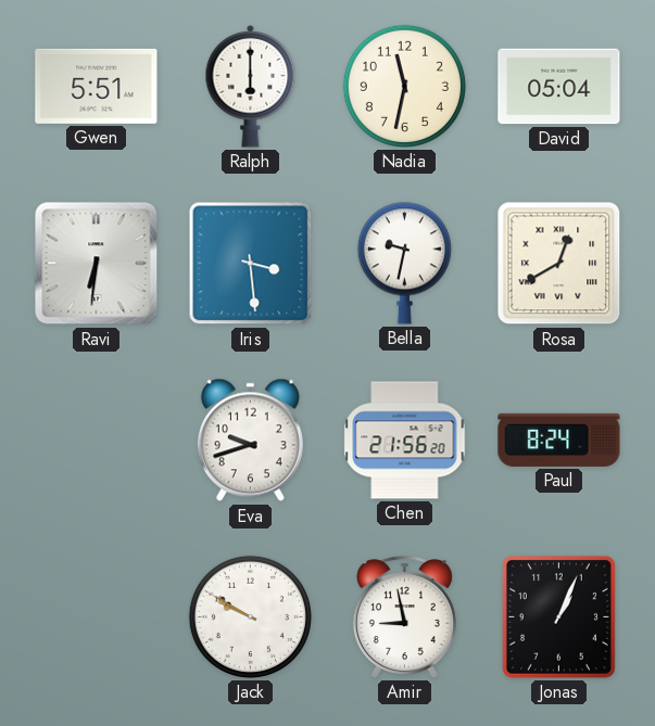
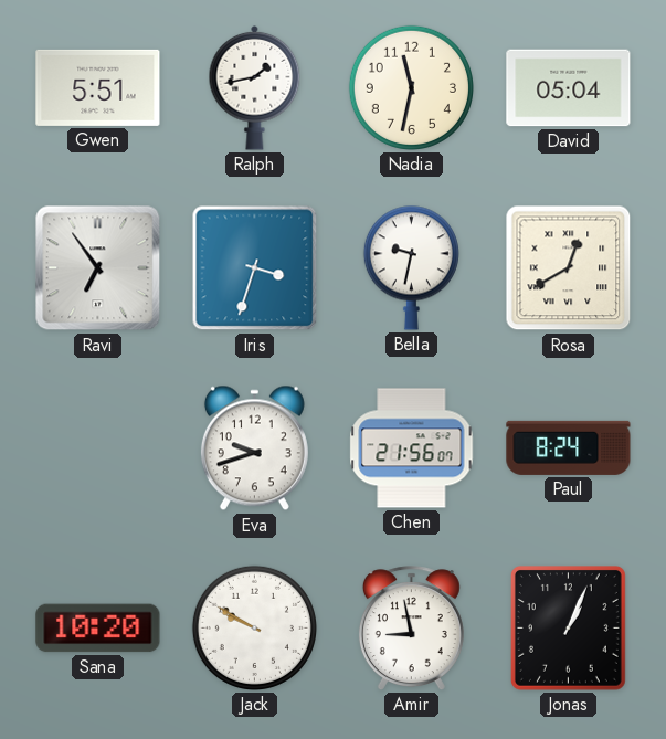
Ralph: 6:00 -> 1:43 (255, 87)
Ravi: 6:31 -> 6:54 (98, 268)
Iris: 3:29 -> 3:33 (255, 268)
Chen: 21:56:20 -> 21:56:07 (412, 448)
Sana: none -> 10:20 (98, 629)
